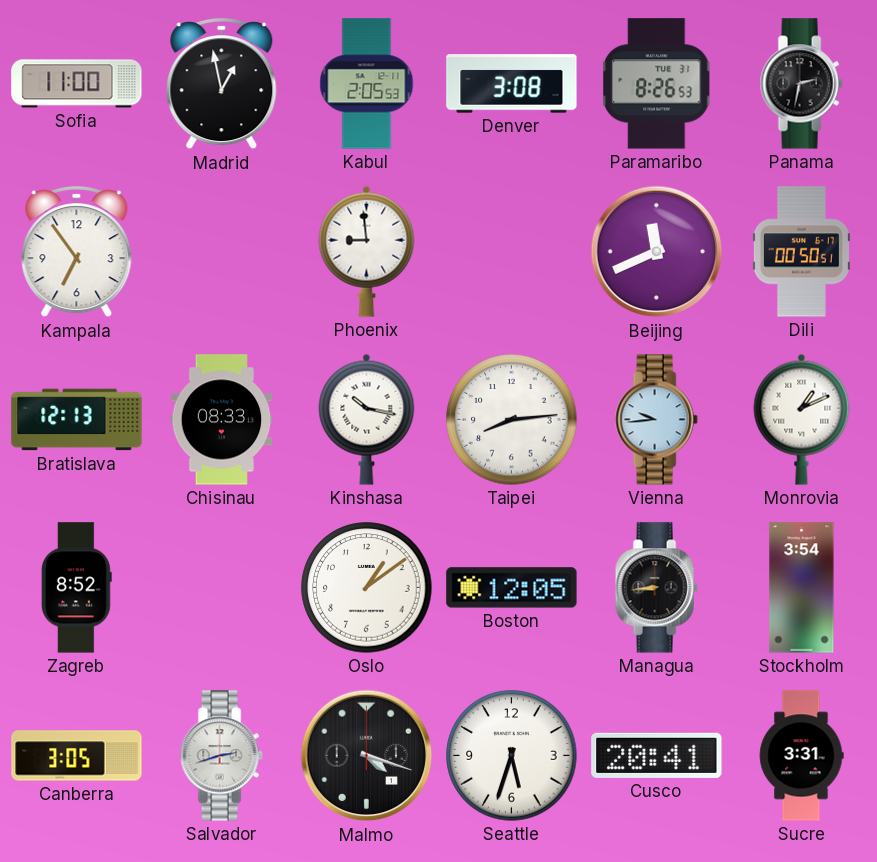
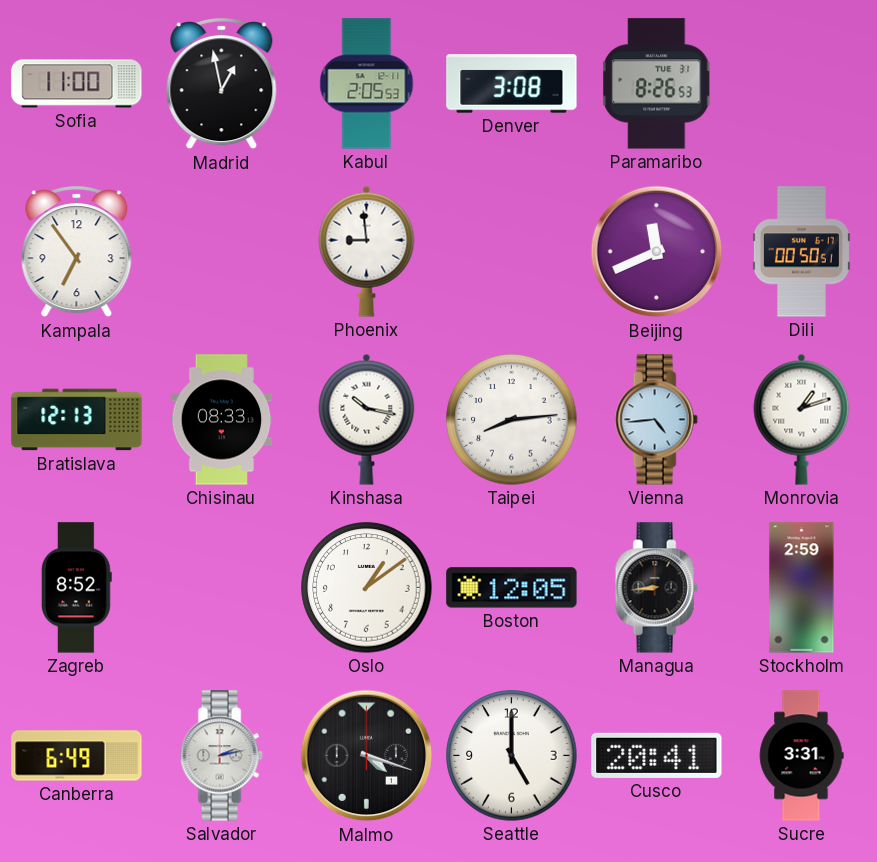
Panama: 2:32 -> none (801, 84)
Vienna: 9:44 -> 4:44 (656, 420)
Monrovia: 1:11 -> 1:12 (802, 419)
Stockholm: 3:54 -> 2:59 (802, 588)
Canberra: 3:05 -> 6:49 (77, 756)
Salvador: 2:42 -> 2:13 (221, 756)
Seattle: 5:33 -> 5:00 (512, 756)
